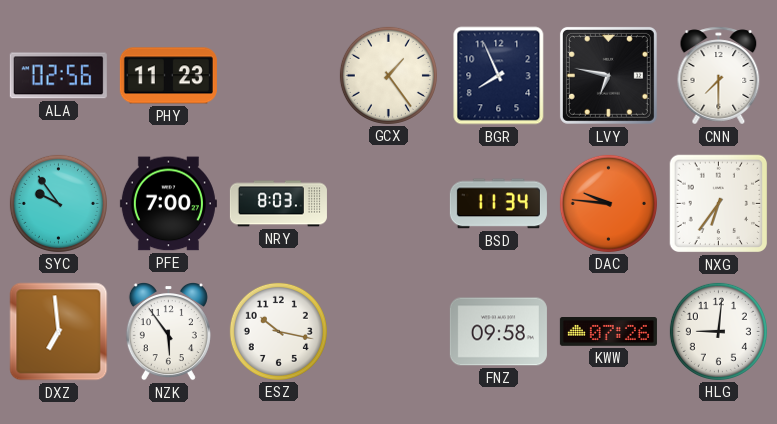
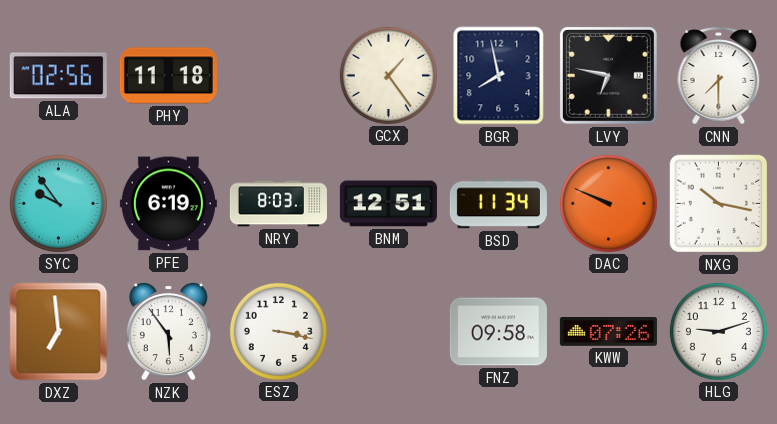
PHY: 11:23 -> 11:18 (168, 76)
BGR: 7:56 -> 7:58 (499, 76)
PFE: 7:00 -> 6:19 (168, 204)
BNM: none -> 12:51 (388, 204)
DAC: 9:46 -> 9:49 (608, 203)
NXG: 6:36 -> 10:17 (719, 204)
ESZ: 10:17 -> 3:17 (278, 331)
HLG: 9:01 -> 9:12 (718, 331)
